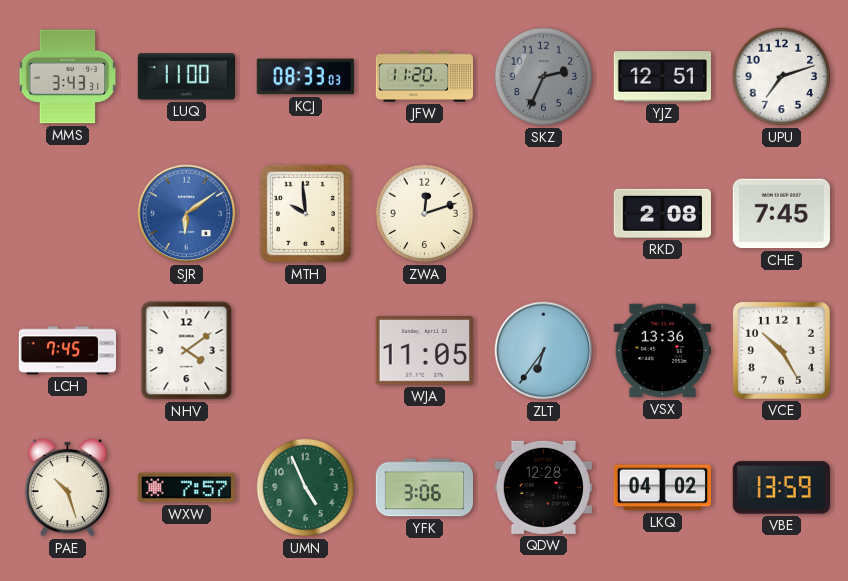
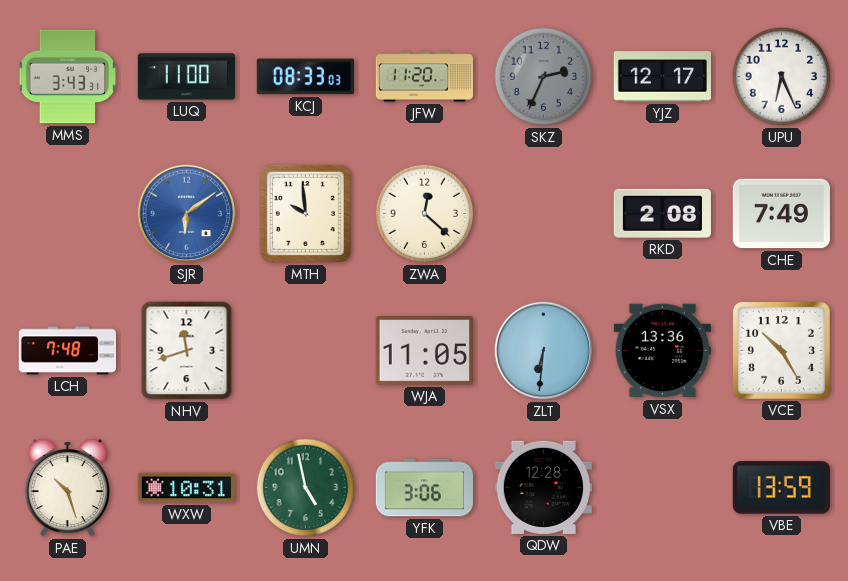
YJZ: 12:51 -> 12:17 (662, 77)
UPU: 7:12 -> 6:26 (782, 77)
ZWA: 12:12 -> 12:22 (425, 214)
CHE: 7:45 -> 7:49 (781, 214)
LCH: 7:45 -> 7:48 (67, 351)
NHV: 4:09 -> 11:42 (187, 351)
ZLT: 6:36 -> 6:31 (544, 351)
WXW: 7:57 -> 10:31 (186, 488)
UMN: 4:56 -> 4:58 (306, 488)
LKQ: 04:02 -> none (662, 488)
